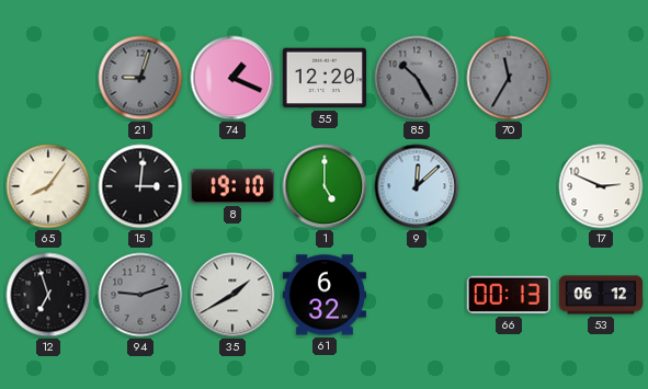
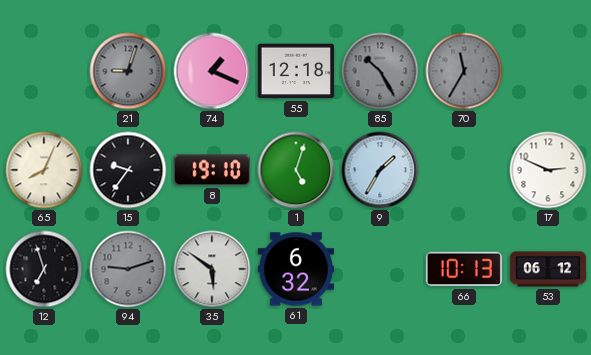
55: 12:20 -> 12:18 (295, 71)
65: 8:06 -> 8:04 (44, 170)
15: 3:01 -> 9:36 (128, 170)
1: 5:00 -> 5:03 (296, 170)
9: 12:08 -> 1:35 (380, 170)
35: 1:40 -> 5:51 (212, 269)
66: 00:13 -> 10:13 (464, 269)
